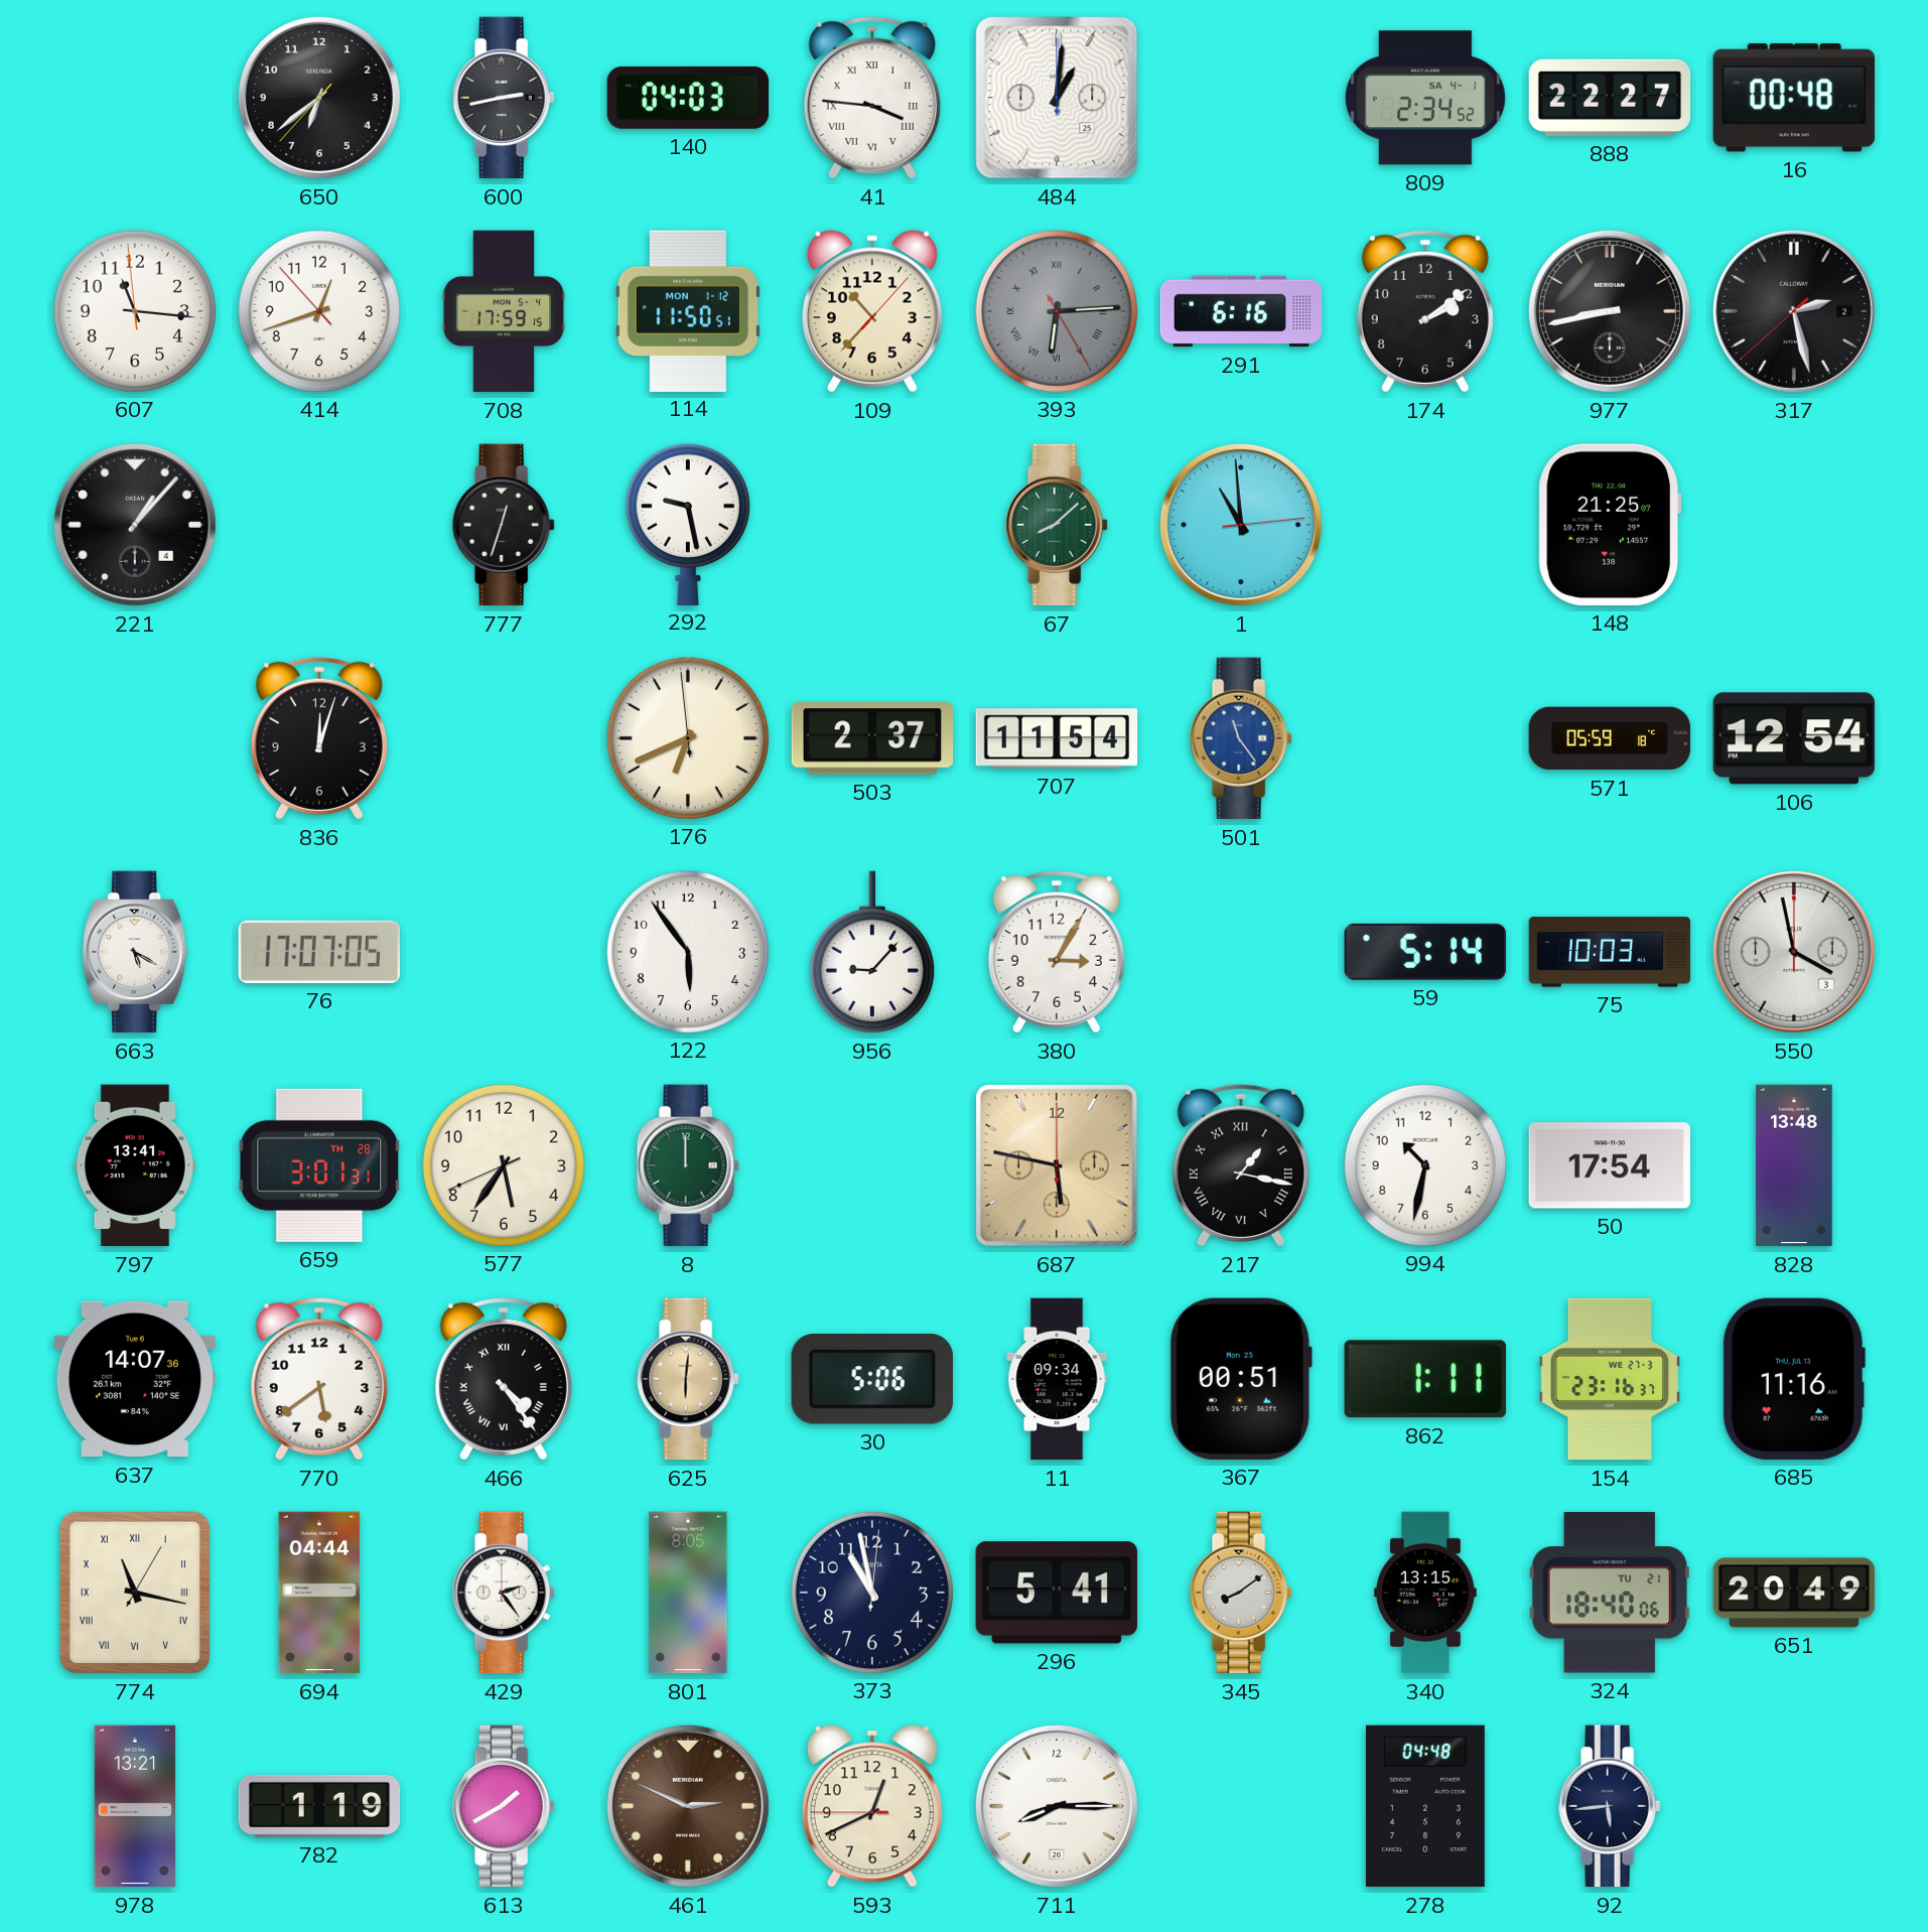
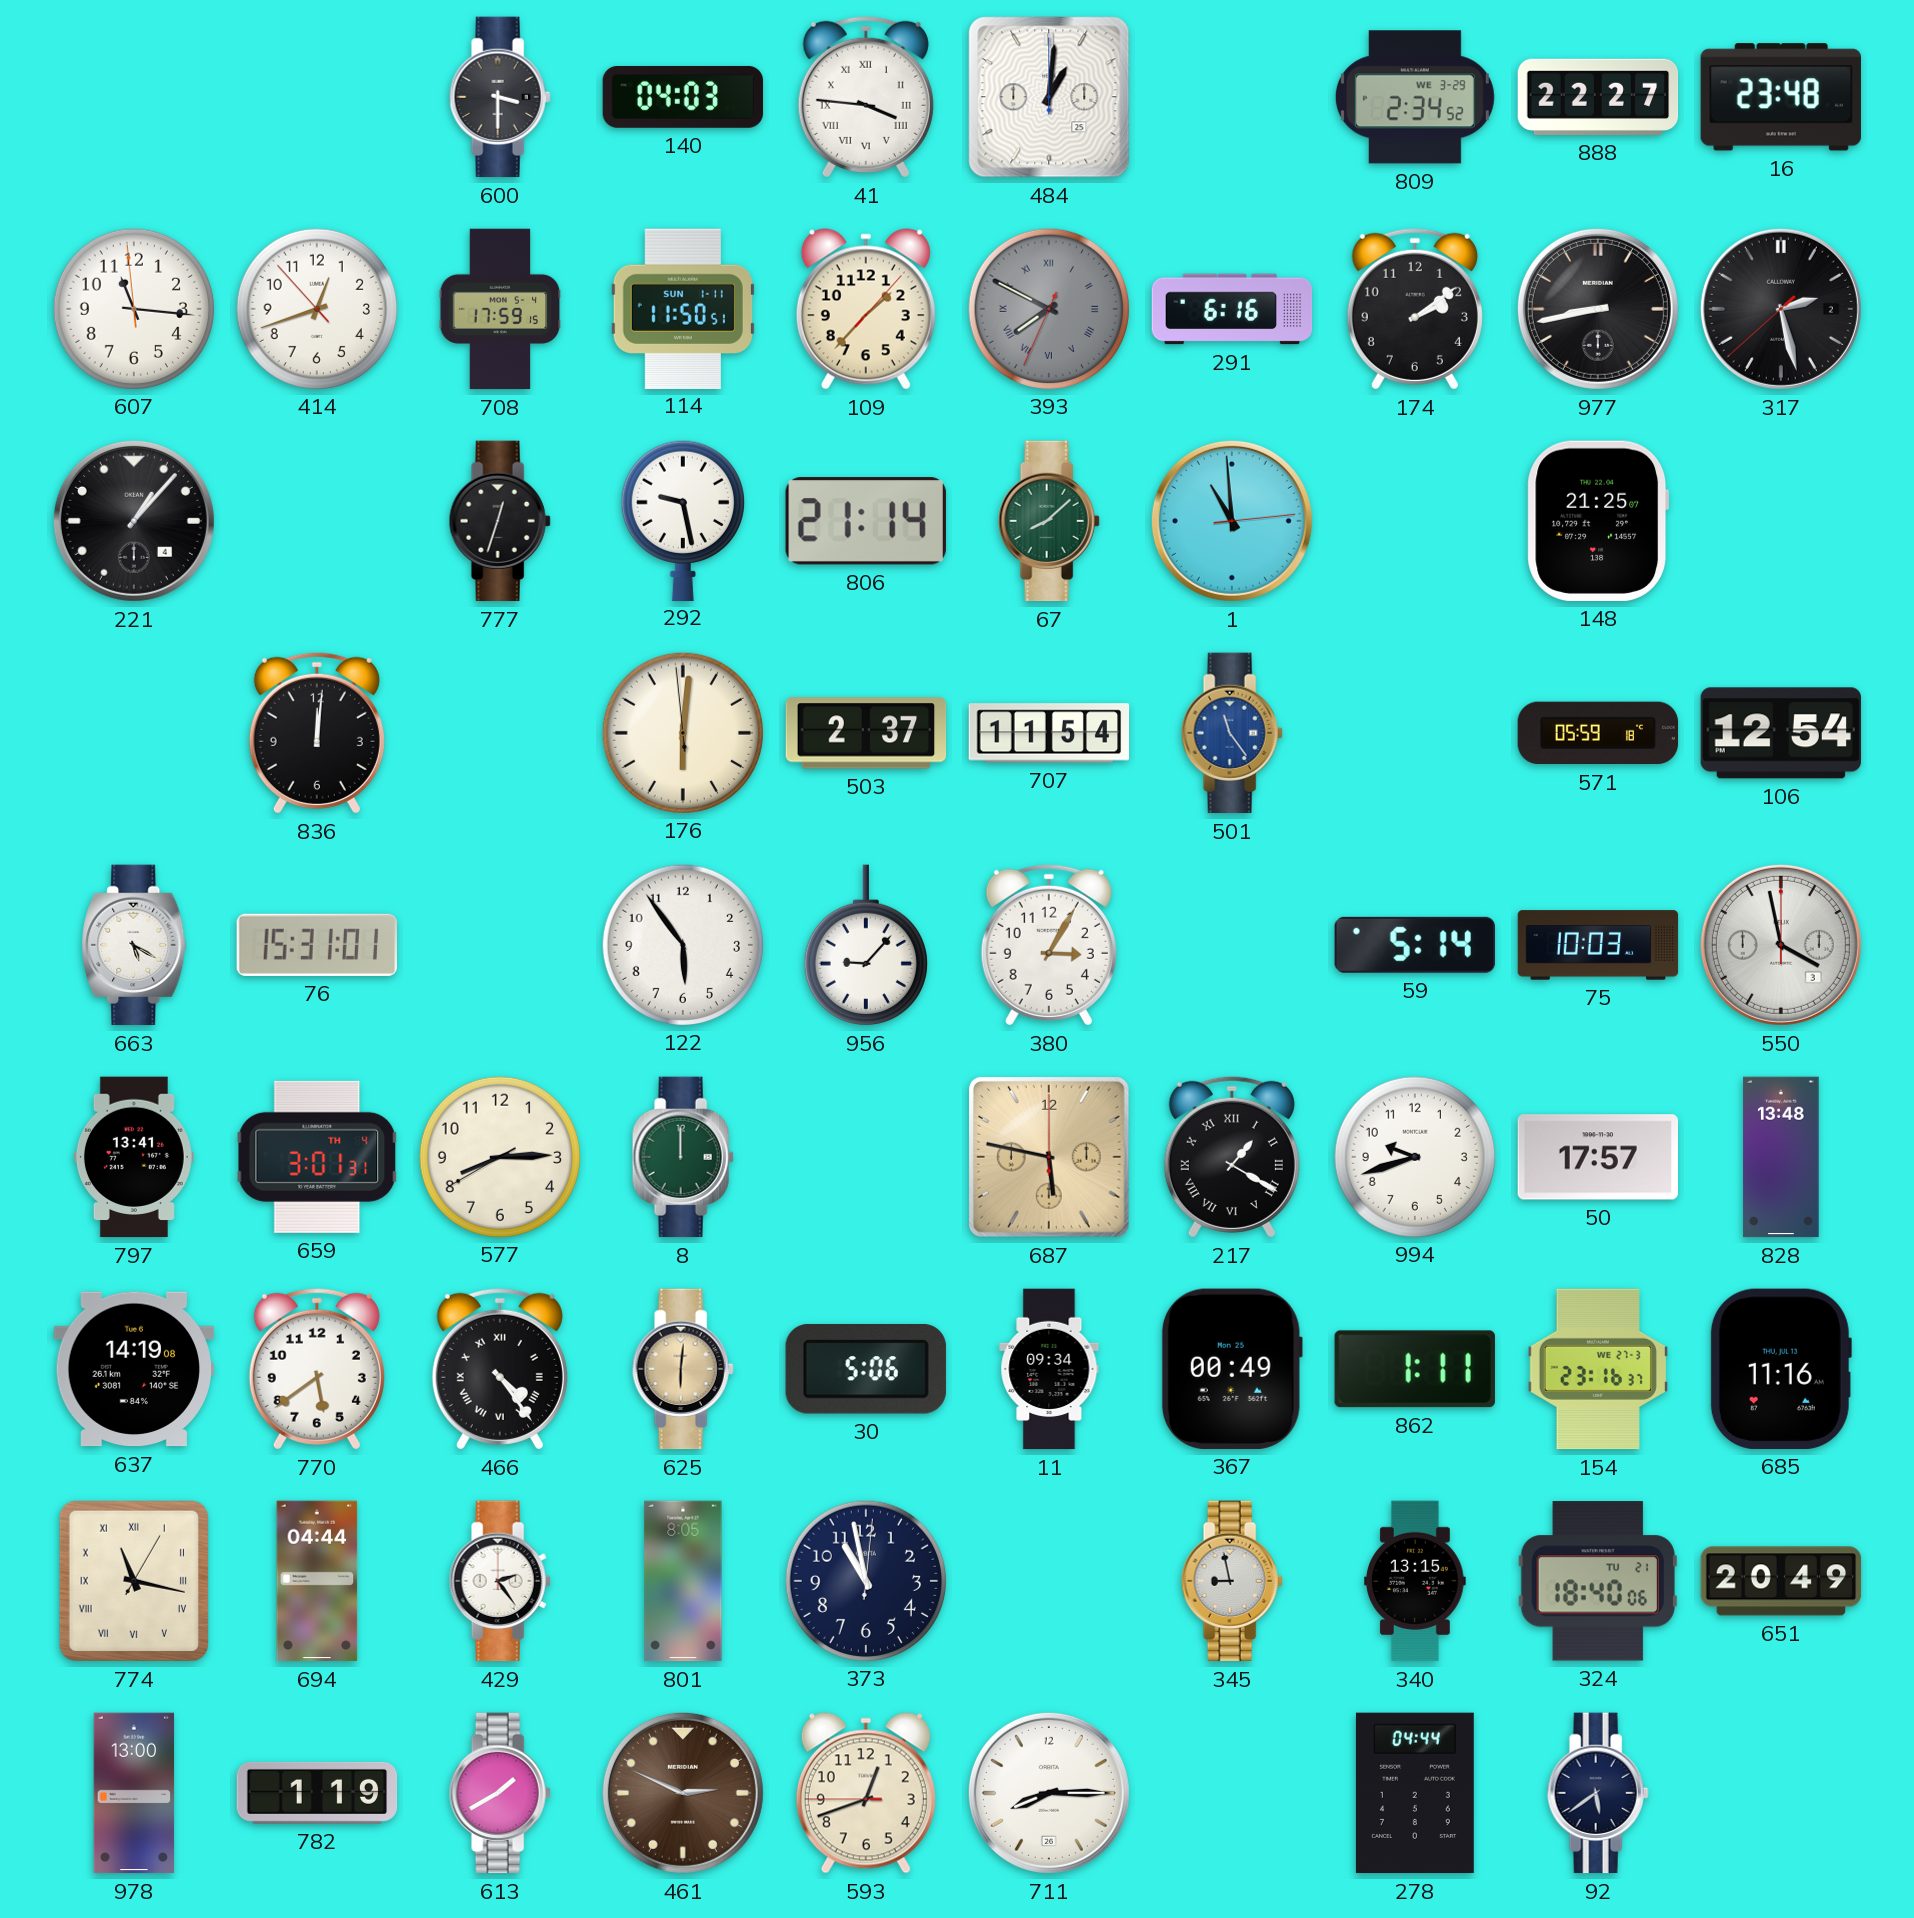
650: 6:38 -> none (319, 98)
600: 2:43 -> 3:30 (500, 97)
809 date: SA 4-1 -> WE 3-29 (1415, 97)
16: 00:48 -> 23:48 (1781, 97)
114 date: MON 1-12 -> SUN 1-11 (683, 308)
109: 10:37 -> 1:37 (866, 309)
393: 6:14 -> 7:49 (1048, 308)
806: none -> 21:14 (866, 521)
836: 12:03 -> 12:01 (317, 733)
176: 6:40 -> 6:00 (682, 732)
76: 17:07 -> 15:31 (316, 945)
659 date: TH 28 -> TH 4 (317, 1157)
577: 5:35 -> 8:14 (499, 1156)
217: 1:17 -> 1:20 (1232, 1157)
994: 10:32 -> 9:42 (1414, 1156)
50: 17:54 -> 17:57 (1597, 1157)
637: 14:07 -> 14:19 (133, 1369)
367: 00:51 -> 00:49 (1232, 1369)
296: 5:41 -> none (1057, 1593)
345: 8:09 -> 8:58 (1232, 1581)
978: 13:21 -> 13:00 (134, 1793)
593: 12:40 -> 12:41 (866, 1793)
278: 04:48 -> 04:44 (1415, 1793)
92: 5:44 -> 5:39 (1598, 1793)
